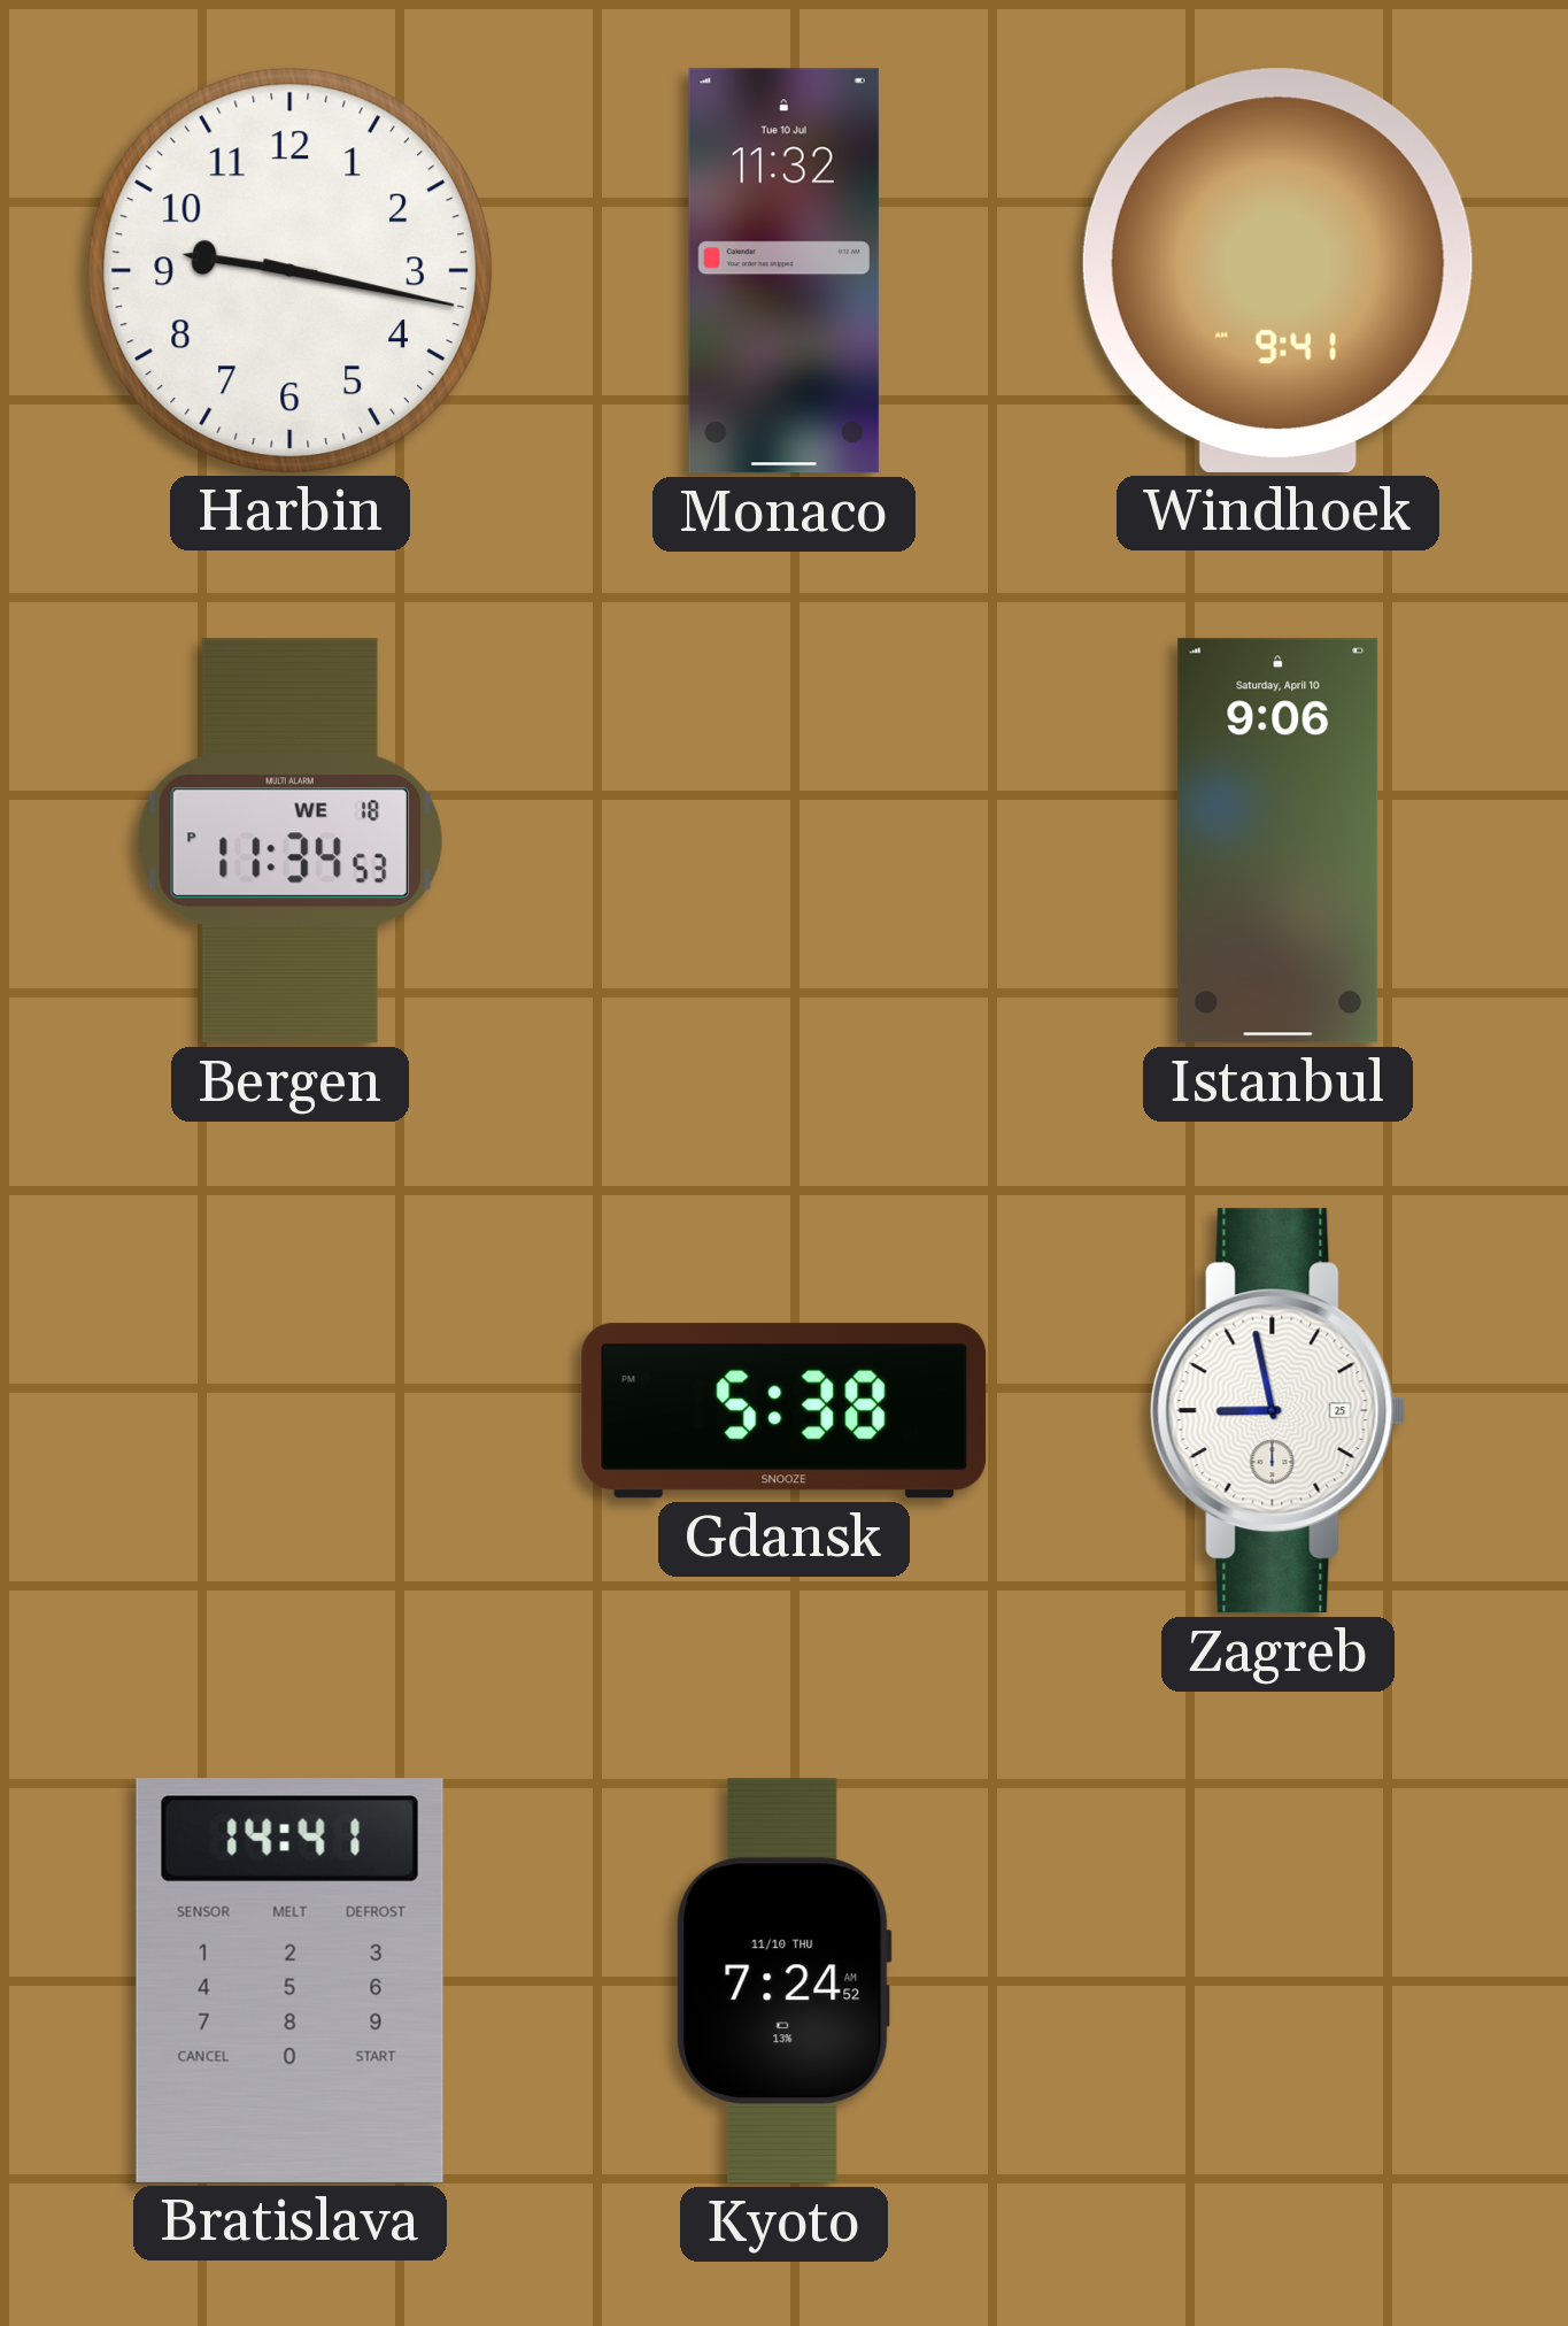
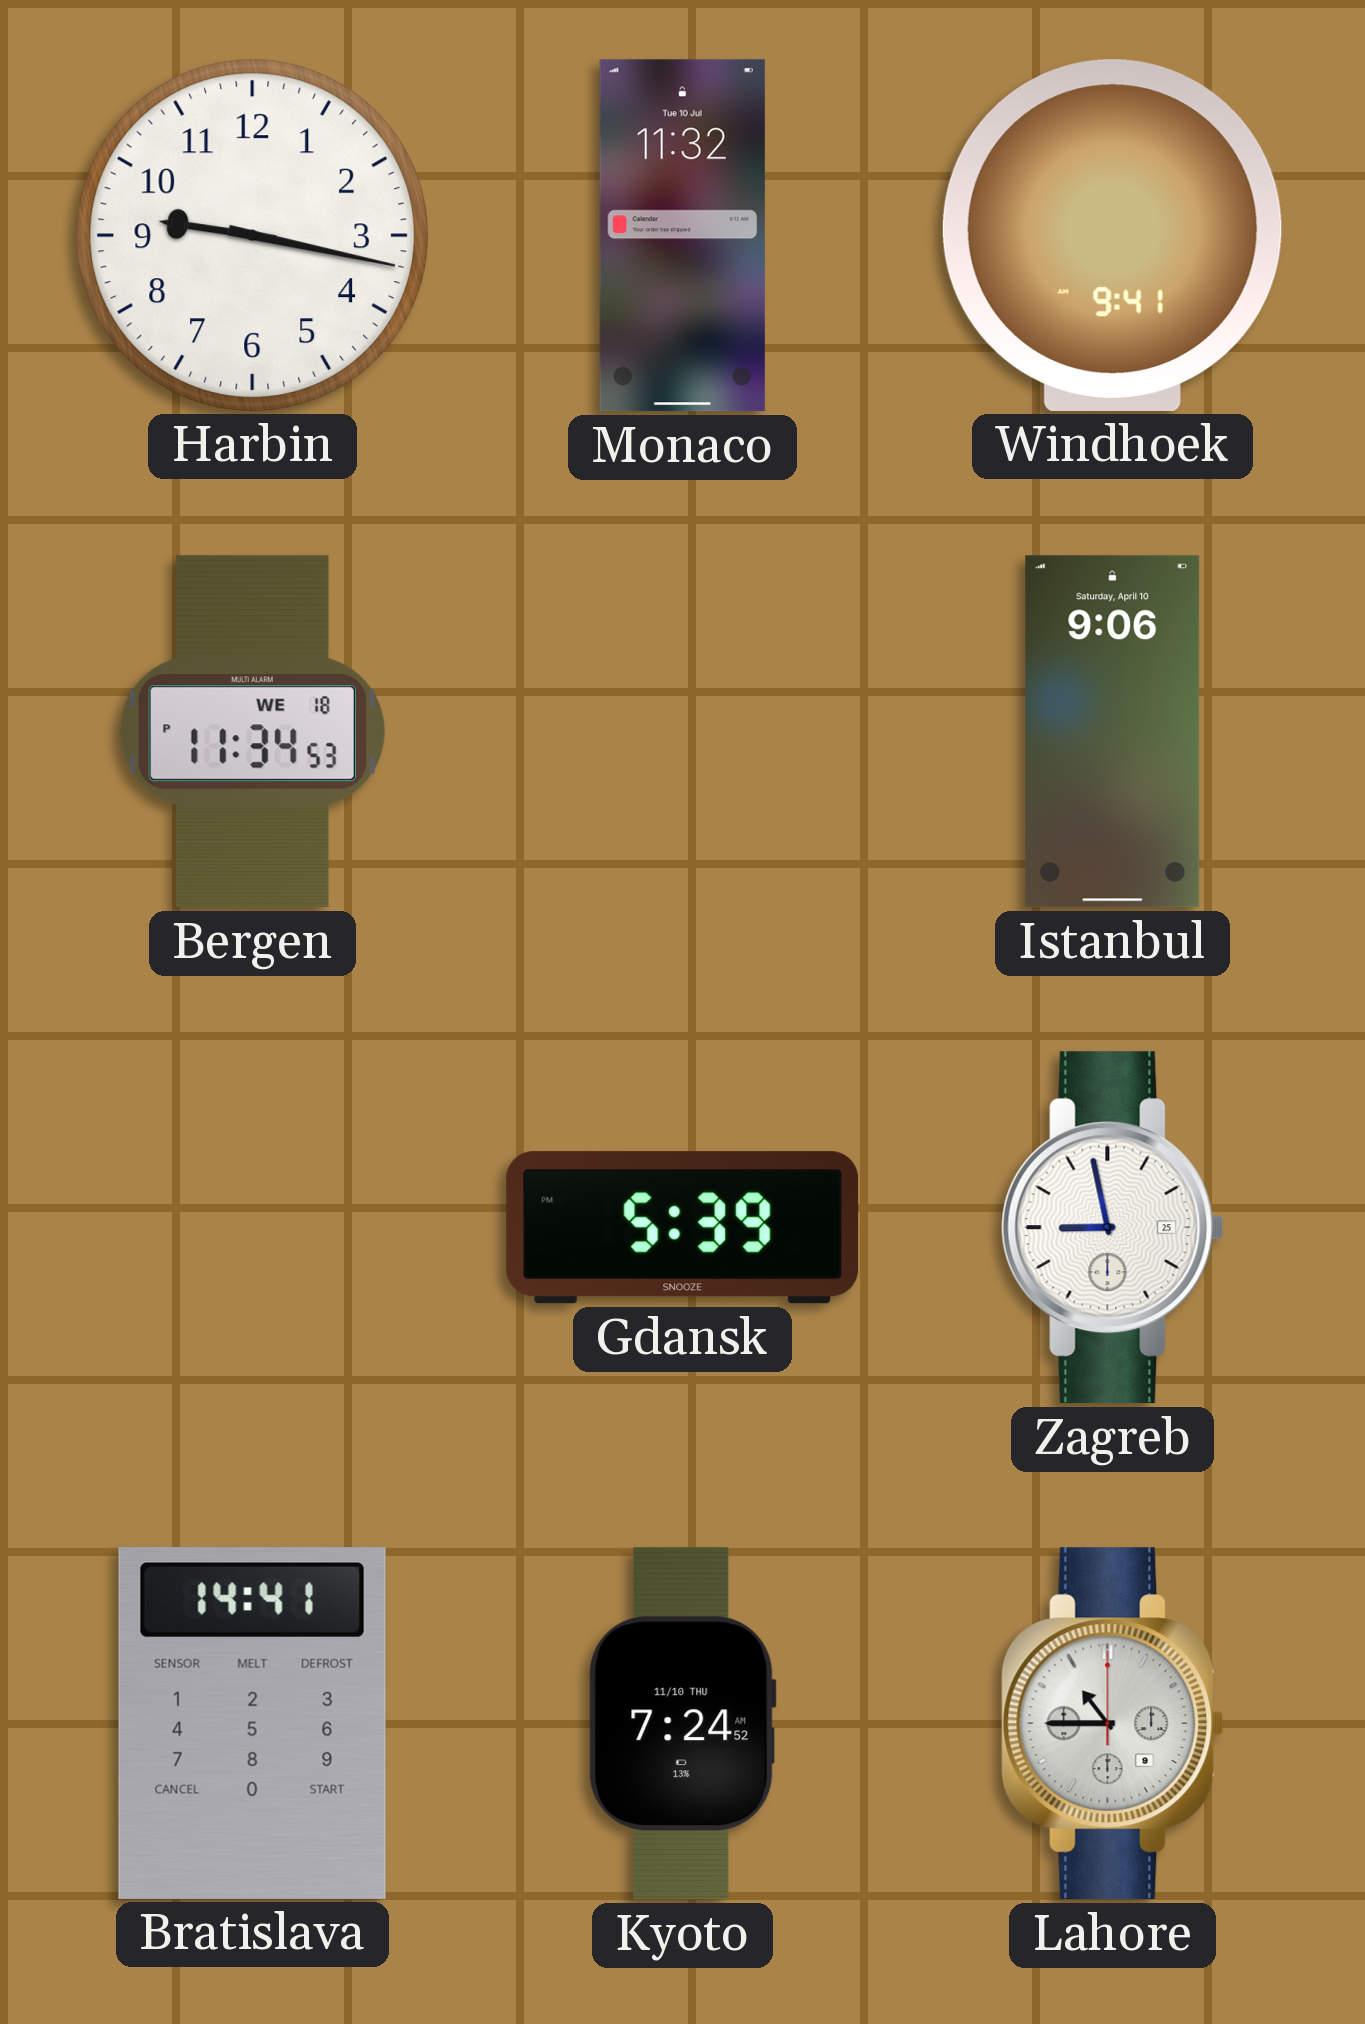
Gdansk: 5:38 -> 5:39 (683, 1228)
Lahore: none -> 10:45 (1113, 1724)
